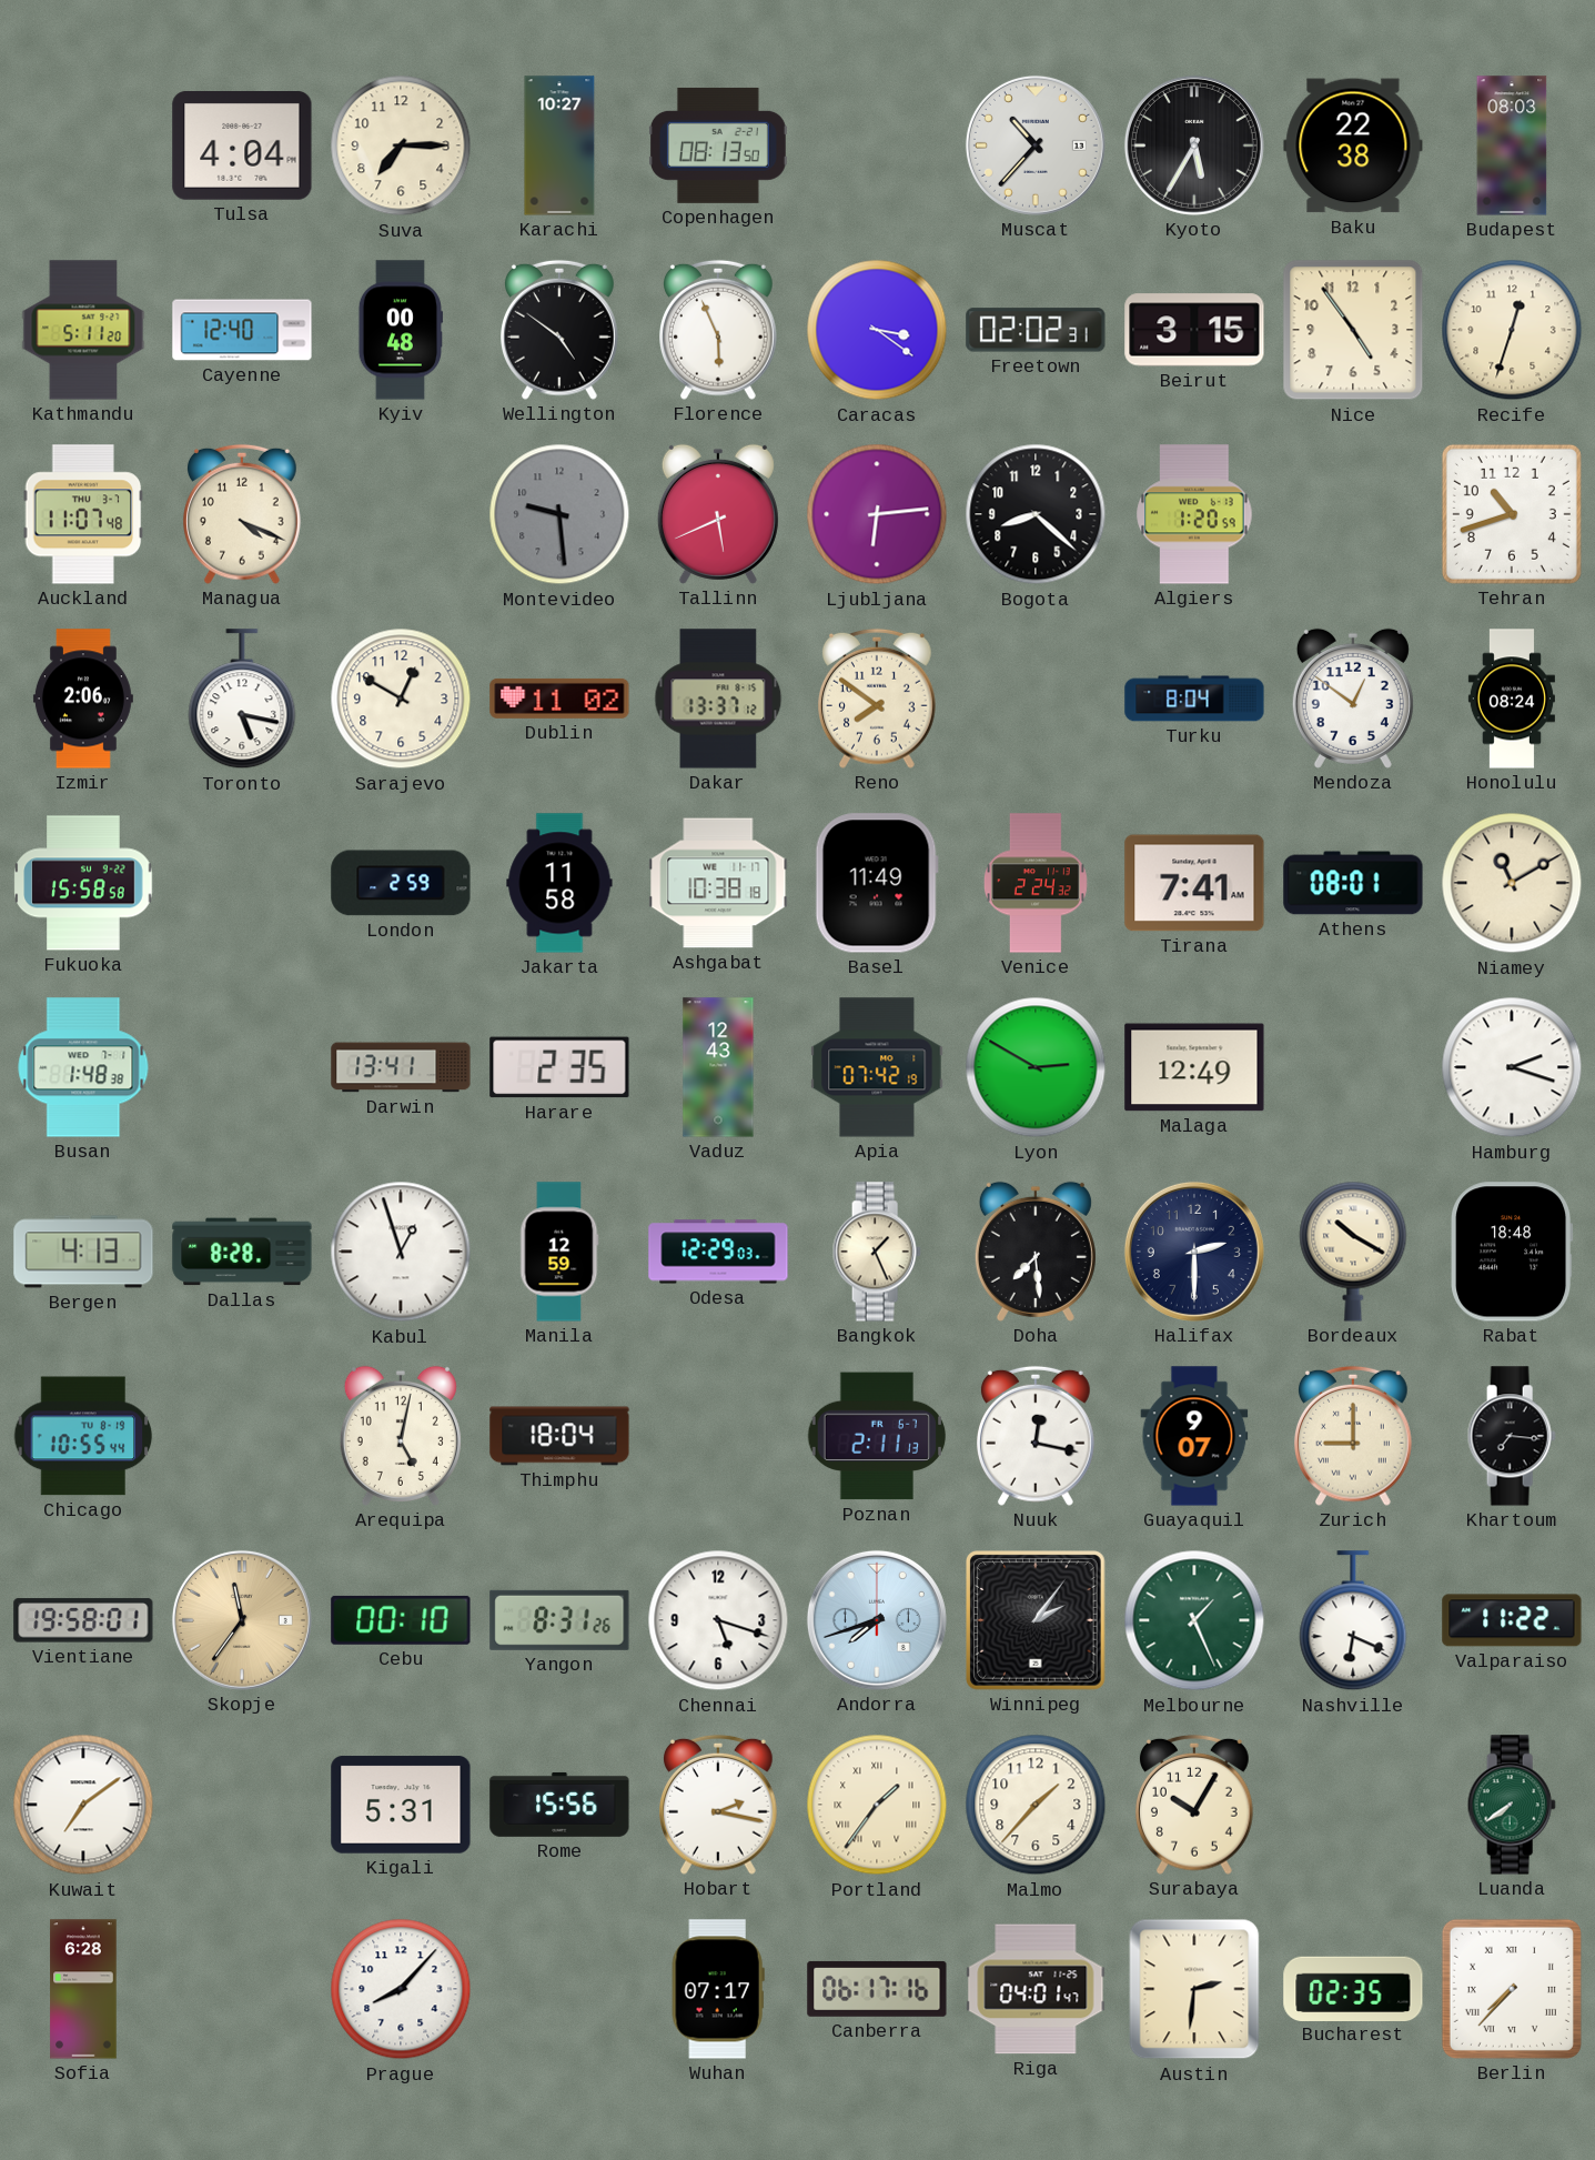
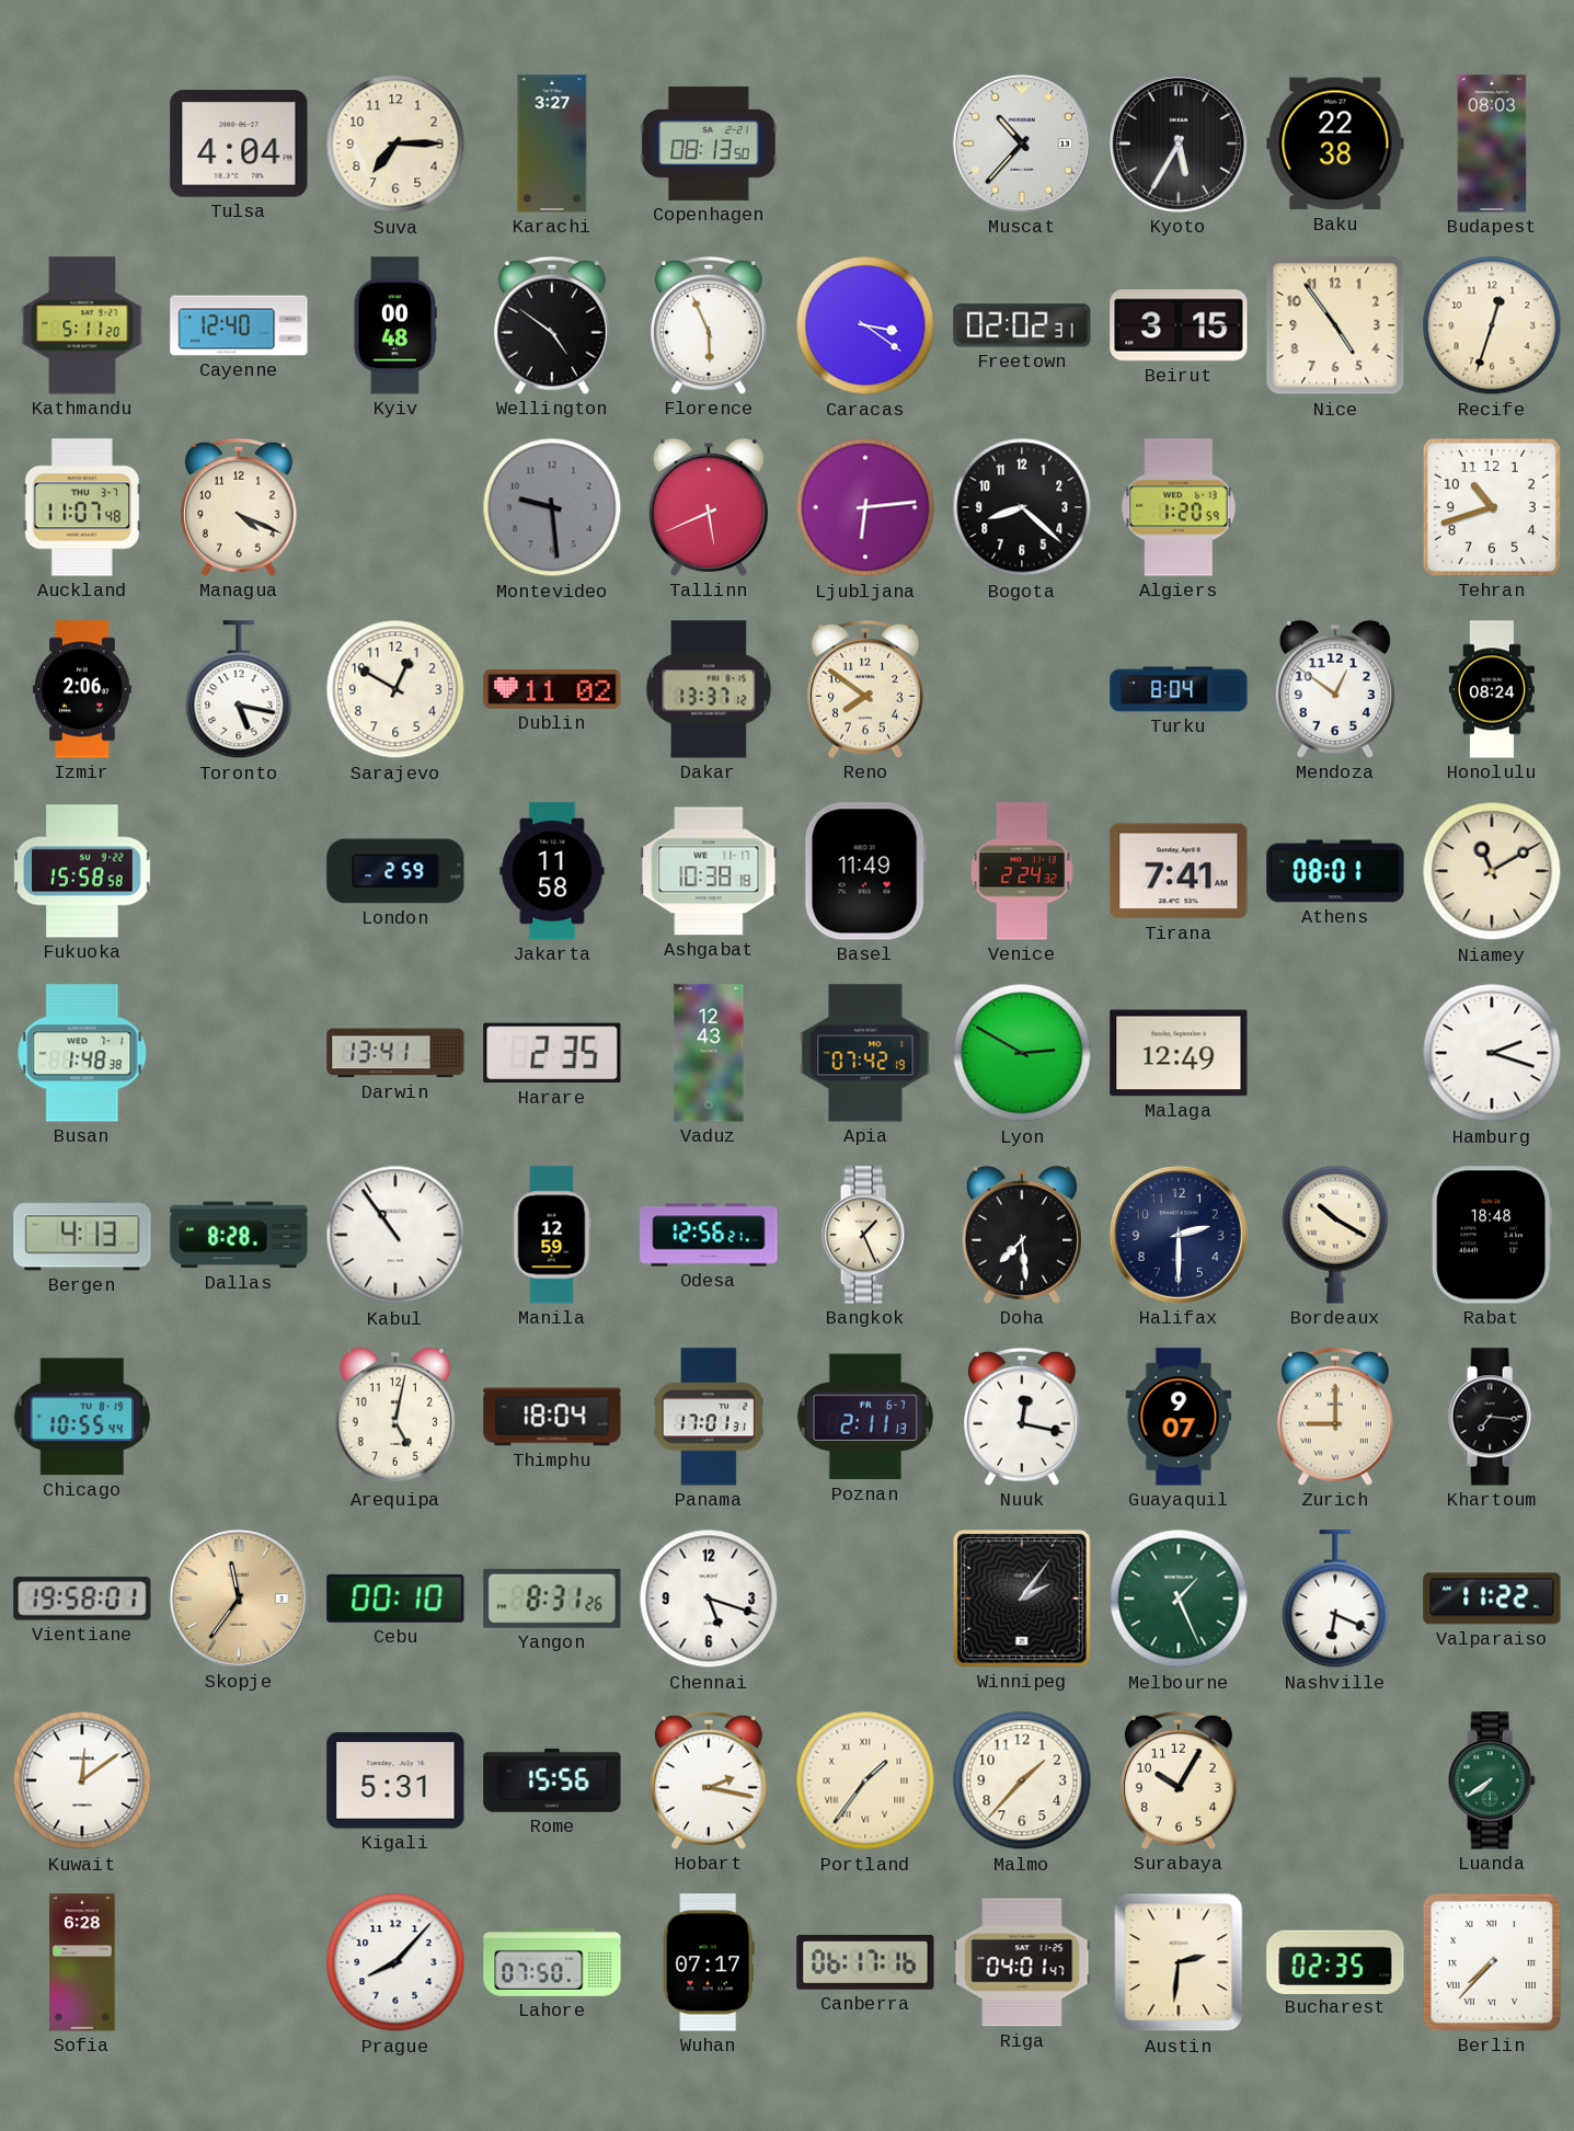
Karachi: 10:27 -> 3:27 (552, 144)
Kabul: 12:57 -> 10:54 (395, 1235)
Odesa: 12:29 -> 12:56 (709, 1235)
Panama: none -> 17:01 (709, 1417)
Andorra: 7:42 -> none (877, 1620)
Kuwait: 7:09 -> 12:09 (82, 1780)
Lahore: none -> 07:50 (552, 1962)
